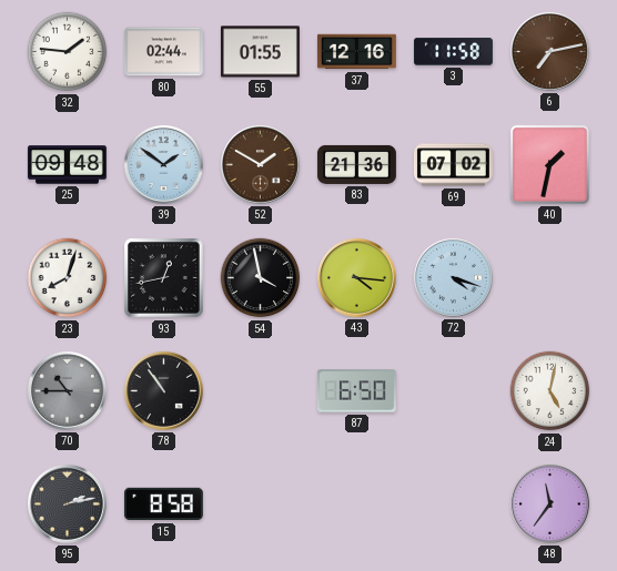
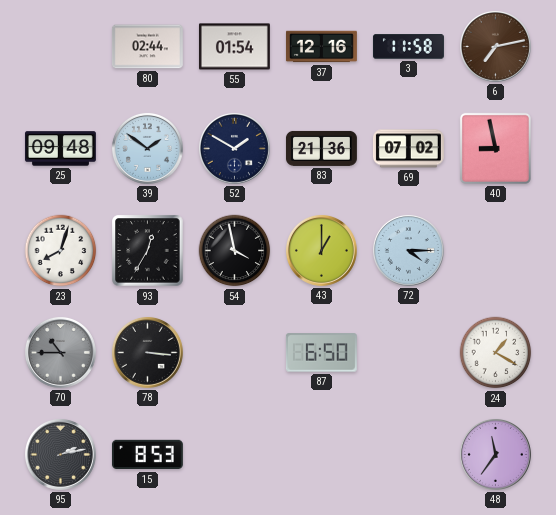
32: 1:46 -> none (68, 52)
55: 01:55 -> 01:54 (234, 47)
52 dial: brown -> navy (234, 148)
40: 1:32 -> 8:58 (495, 148)
93: 12:43 -> 12:35 (148, 251)
43: 4:16 -> 1:00 (321, 250)
72: 4:18 -> 4:15 (408, 250)
78: 10:54 -> 3:16 (147, 352)
24: 5:02 -> 1:20 (496, 353)
15: 8:58 -> 8:53 (147, 455)
